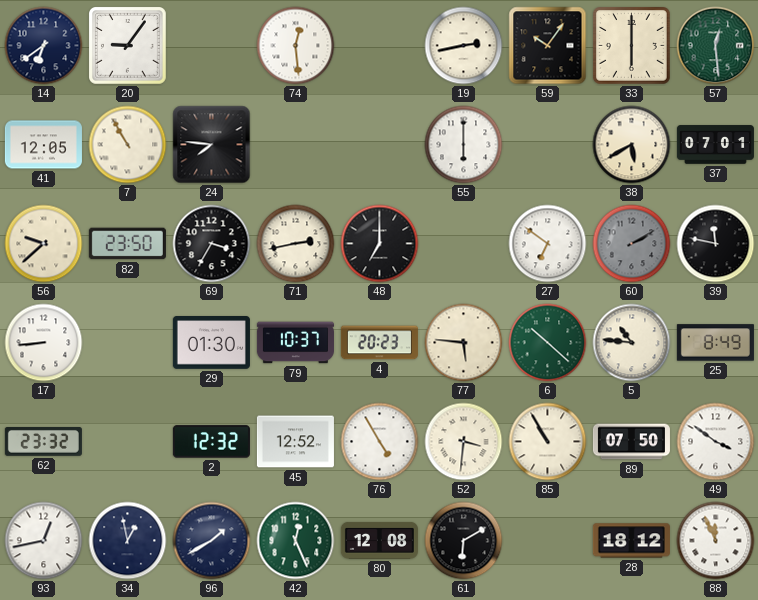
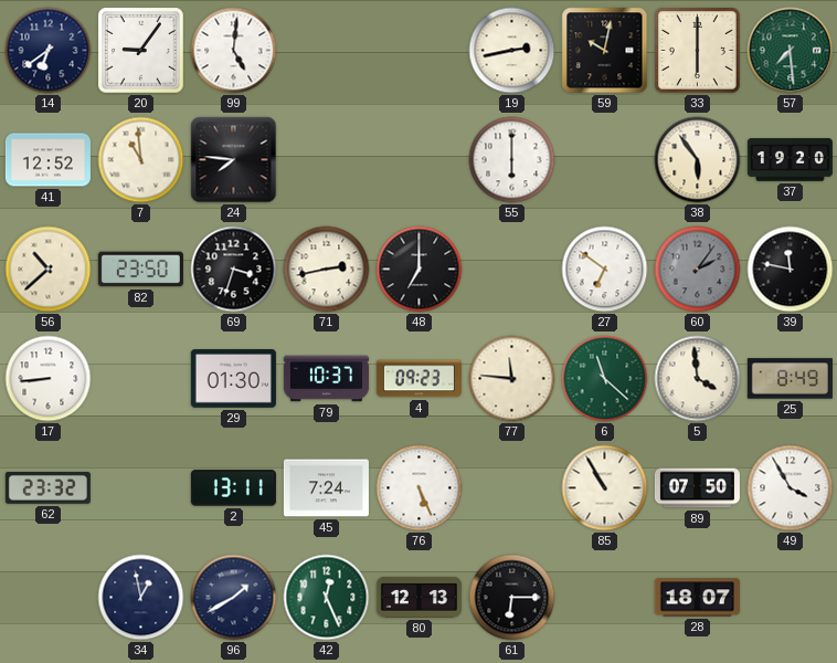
99: none -> 5:01 (234, 51)
74: 12:29 -> none (296, 46)
59: 10:06 -> 10:02 (605, 51)
57: 12:29 -> 7:29 (791, 51)
41: 12:05 -> 12:52 (47, 160)
7: 10:55 -> 10:59 (141, 160)
38: 5:40 -> 5:54 (698, 160)
37: 07:01 -> 19:20 (790, 160)
56: 9:38 -> 10:38 (49, 270)
69: 3:35 -> 3:33 (234, 270)
60: 2:10 -> 2:06 (698, 270)
4: 20:23 -> 09:23 (418, 379)
77: 5:46 -> 11:46 (512, 379)
6: 10:22 -> 11:22 (605, 379)
5: 10:46 -> 3:59 (698, 379)
2: 12:32 -> 13:11 (233, 488)
45: 12:52 -> 7:24 (326, 488)
76: 4:55 -> 5:26 (420, 488)
52: 3:31 -> none (464, 442)
49: 3:51 -> 3:55 (791, 488)
93: 12:43 -> none (44, 541)
80: 12:08 -> 12:13 (418, 597)
61: 6:10 -> 6:15 (512, 598)
28: 18:12 -> 18:07 (697, 598)
88: 11:56 -> none (716, 541)
